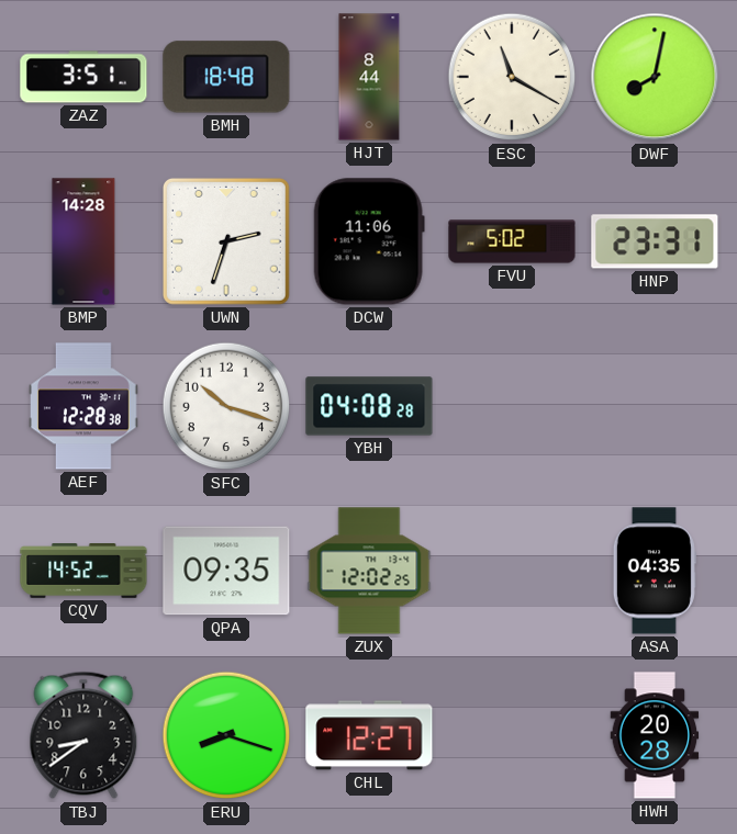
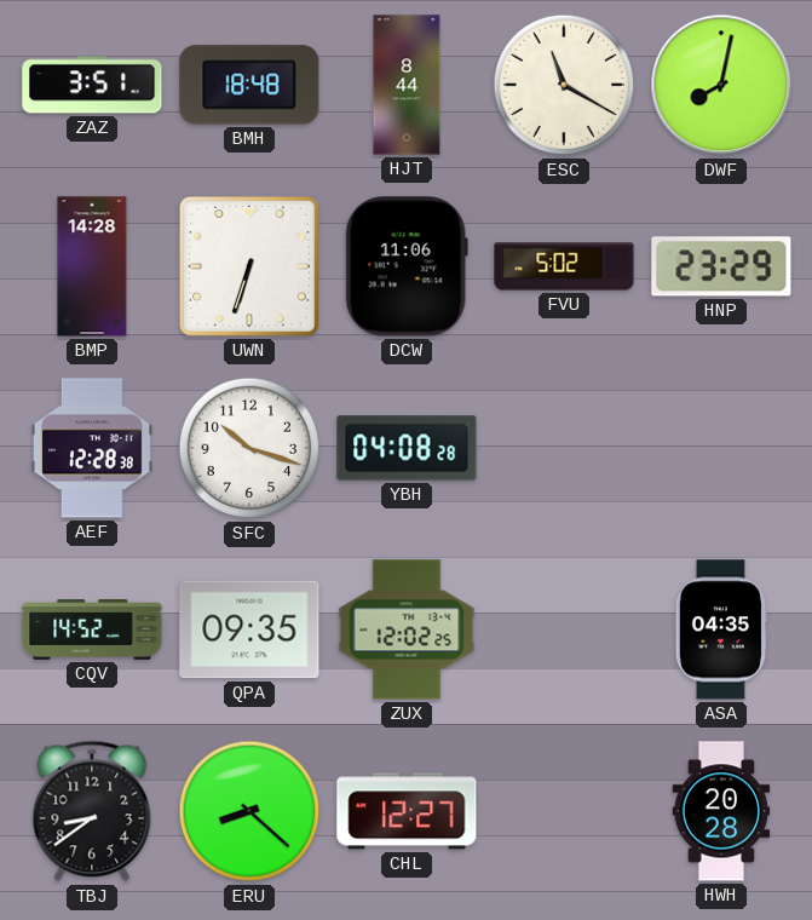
UWN: 2:33 -> 6:33 (249, 266)
HNP: 23:31 -> 23:29 (721, 266)
ERU: 8:18 -> 8:22 (249, 811)
